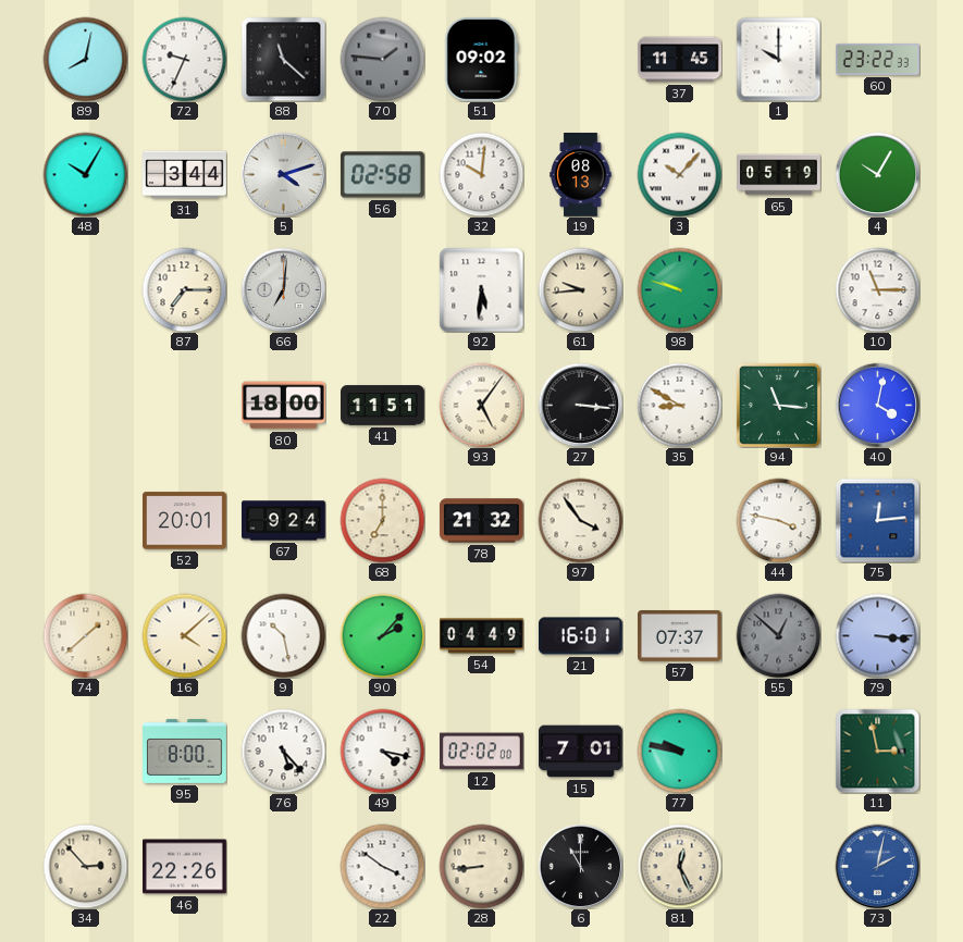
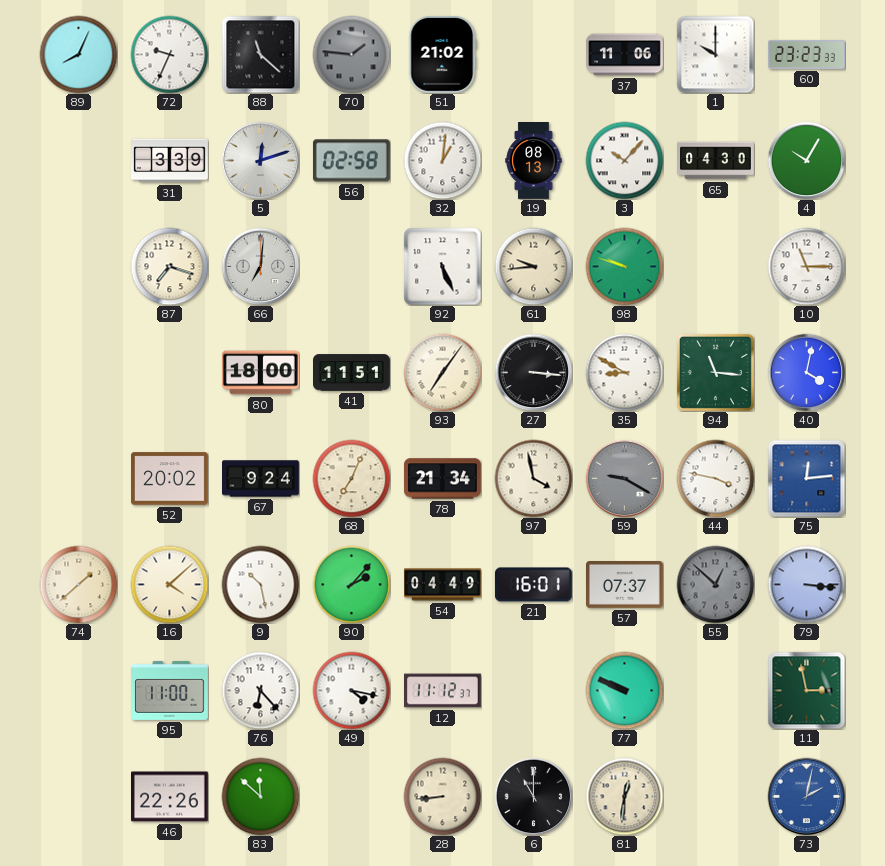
89: 8:02 -> 8:04 (78, 54)
51: 09:02 -> 21:02 (443, 54)
37: 11:45 -> 11:06 (625, 55)
60: 23:22 -> 23:23 (807, 54)
48: 10:05 -> none (85, 174)
31: 3:44 -> 3:39 (170, 161)
5: 4:12 -> 12:12 (260, 160)
32: 10:01 -> 1:01 (442, 160)
65: 05:19 -> 04:30 (716, 161)
87: 7:15 -> 7:18 (169, 266)
92: 5:31 -> 5:26 (442, 266)
93: 5:06 -> 7:06 (442, 372)
52: 20:01 -> 20:02 (170, 479)
68: 7:00 -> 7:04 (351, 478)
78: 21:32 -> 21:34 (443, 479)
97: 3:54 -> 3:58 (533, 478)
59: none -> 9:20 (624, 478)
95: 8:00 -> 11:00 (170, 690)
76: 5:23 -> 6:23 (260, 690)
12: 02:02 -> 11:12 (443, 691)
15: 7:01 -> none (581, 752)
77: 9:47 -> 9:49 (624, 690)
34: 2:53 -> none (85, 866)
83: none -> 11:52 (260, 796)
22: 3:51 -> none (382, 866)
81: 12:26 -> 12:31 (624, 796)
